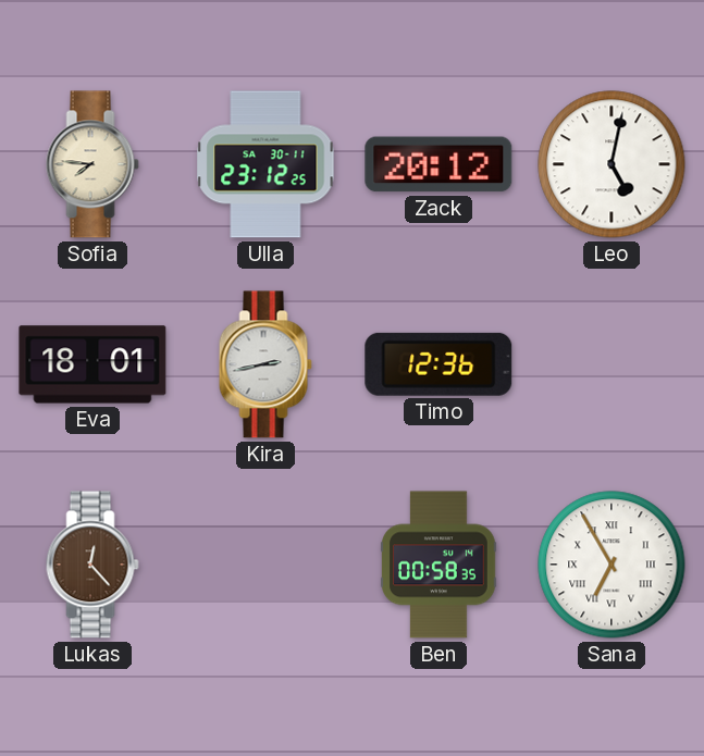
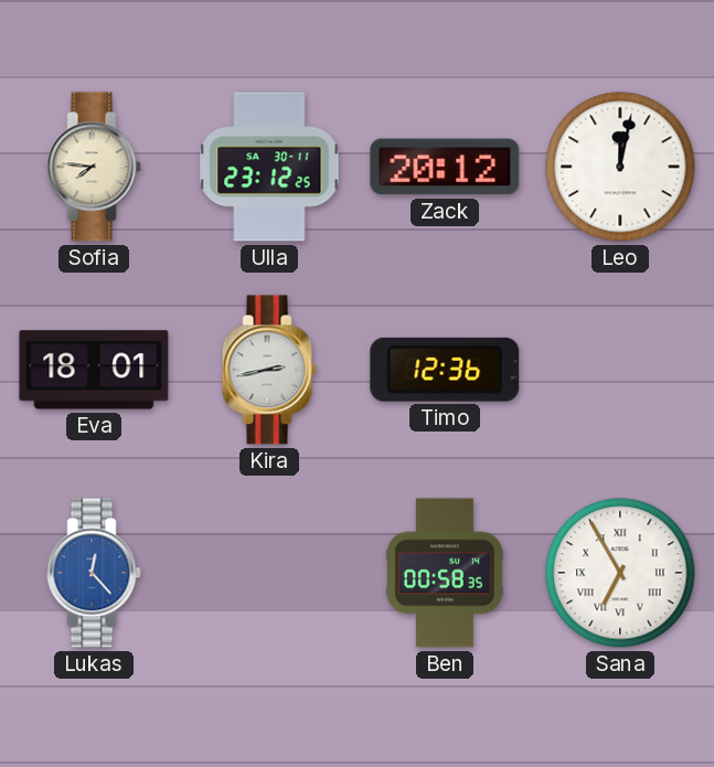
Leo: 5:02 -> 12:02 (620, 167)
Lukas dial: brown -> blue (94, 573)
